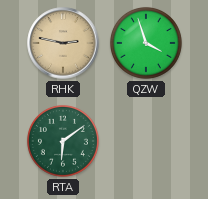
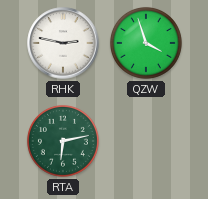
RHK dial: champagne -> white (63, 43)
RTA: 6:09 -> 6:13 (63, 141)
